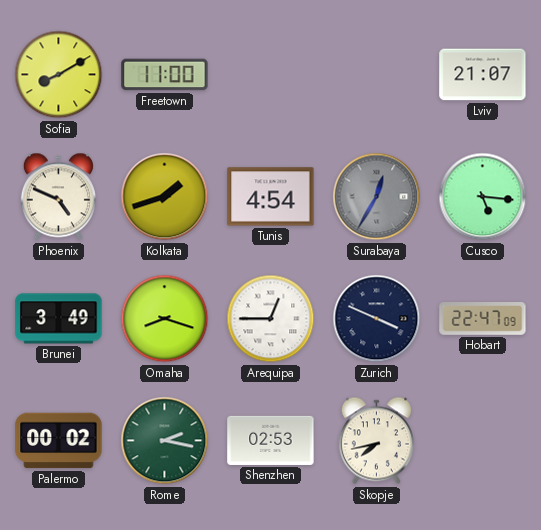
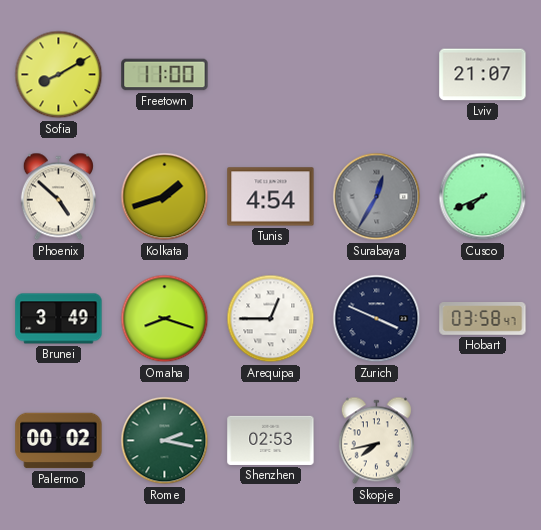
Phoenix: 4:49 -> 4:52 (58, 197)
Cusco: 5:16 -> 7:41 (483, 197)
Hobart: 22:47 -> 03:58 (483, 319)
